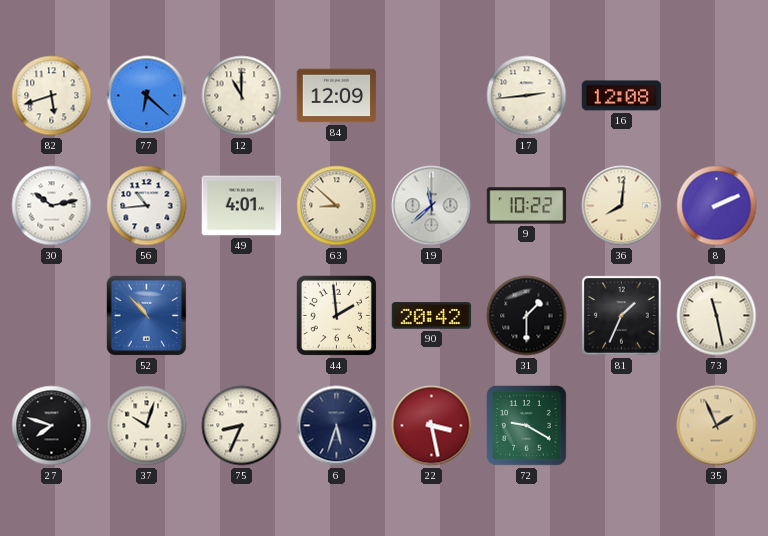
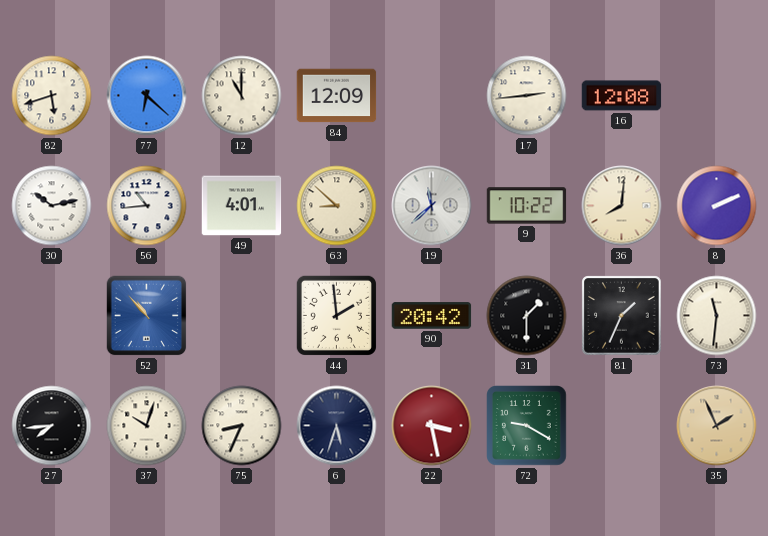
73: 11:28 -> 11:31 (717, 316)
27: 7:48 -> 7:44 (52, 426)
